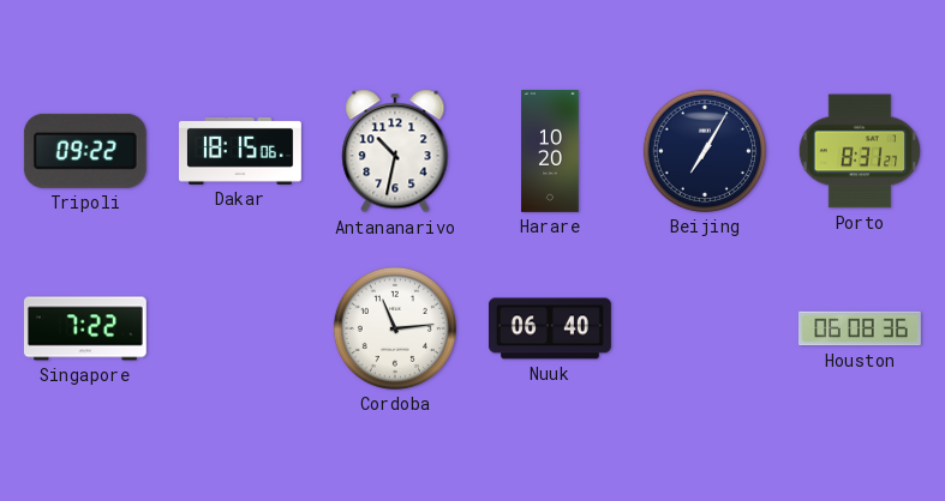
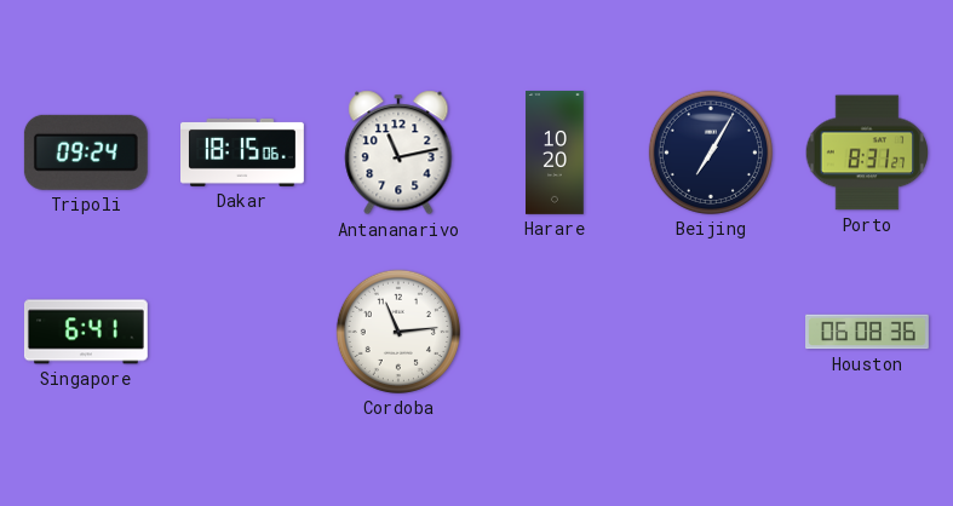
Tripoli: 09:22 -> 09:24 (86, 153)
Antananarivo: 10:32 -> 11:13 (398, 153)
Singapore: 7:22 -> 6:41 (86, 332)
Nuuk: 06:40 -> none (550, 328)
